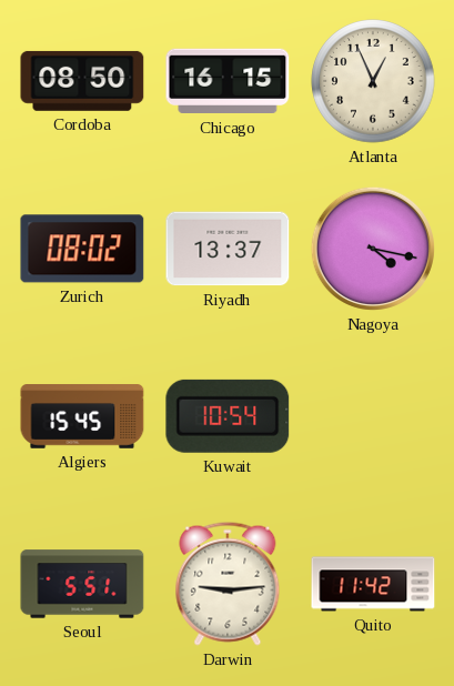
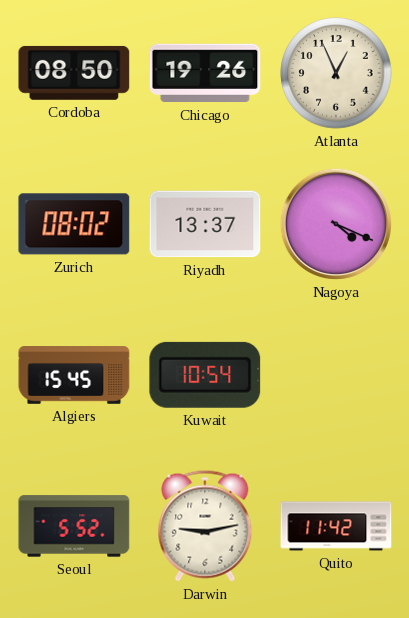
Chicago: 16:15 -> 19:26 (205, 73)
Nagoya: 4:17 -> 4:19 (336, 224)
Seoul: 5:51 -> 5:52 (74, 526)
Darwin: 9:14 -> 9:13 (205, 526)
